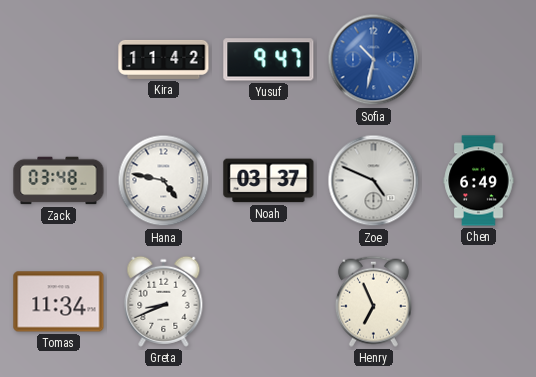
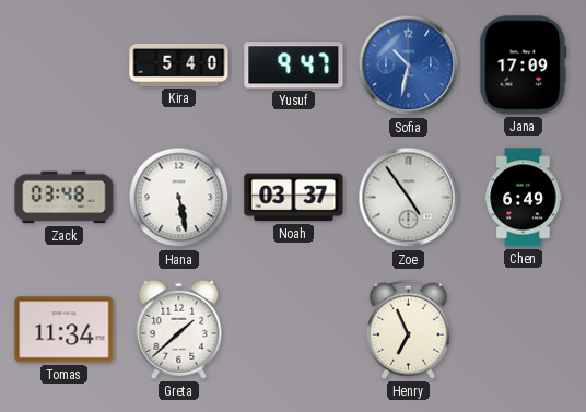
Kira: 11:42 -> 5:40 (179, 64)
Jana: none -> 17:09 (524, 66)
Hana: 4:47 -> 5:28 (179, 198)
Zoe: 4:49 -> 4:54 (409, 198)
Greta: 8:41 -> 1:38 (179, 329)
